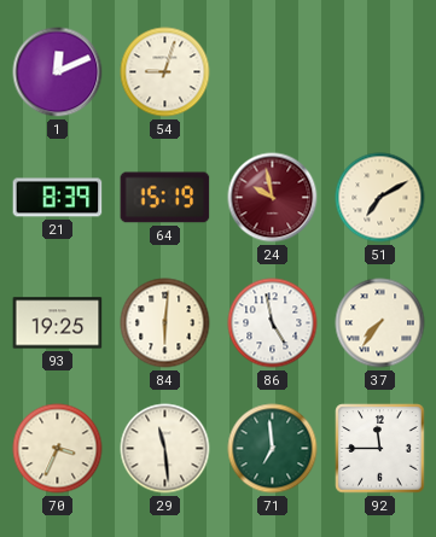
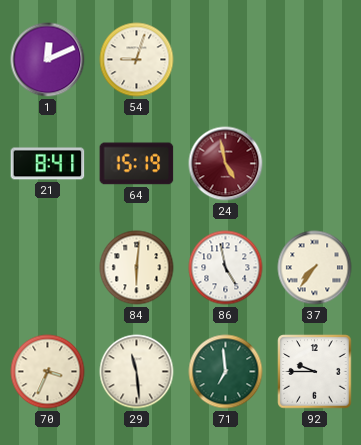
21: 8:39 -> 8:41 (48, 164)
24: 9:58 -> 4:58 (226, 164)
51: 7:10 -> none (380, 198)
93: 19:25 -> none (58, 323)
92: 11:45 -> 9:45 (315, 372)
